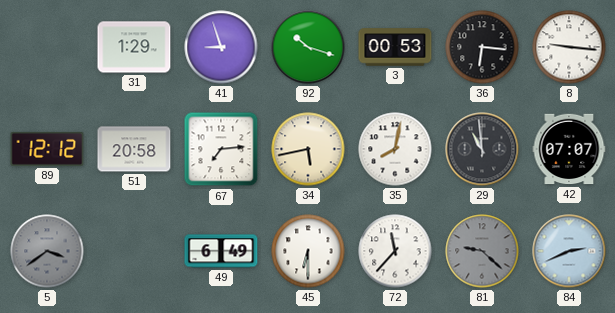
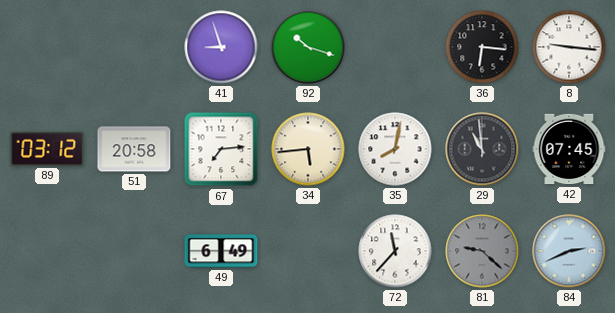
31: 1:29 -> none (134, 47)
3: 00:53 -> none (395, 47)
89: 12:12 -> 03:12 (47, 149)
34: 5:43 -> 5:44 (308, 149)
42: 07:07 -> 07:45 (569, 149)
5: 3:39 -> none (47, 251)
45: 6:30 -> none (308, 251)
